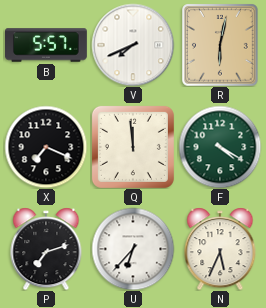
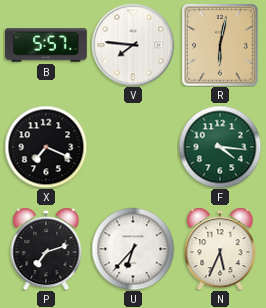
V: 7:41 -> 7:46 (133, 45)
Q: 11:59 -> none (133, 147)
F: 4:20 -> 4:16 (220, 147)
